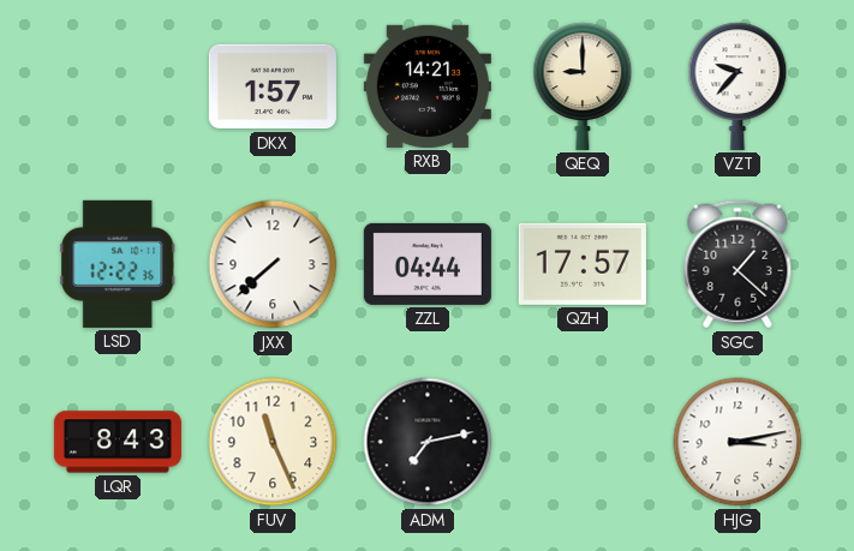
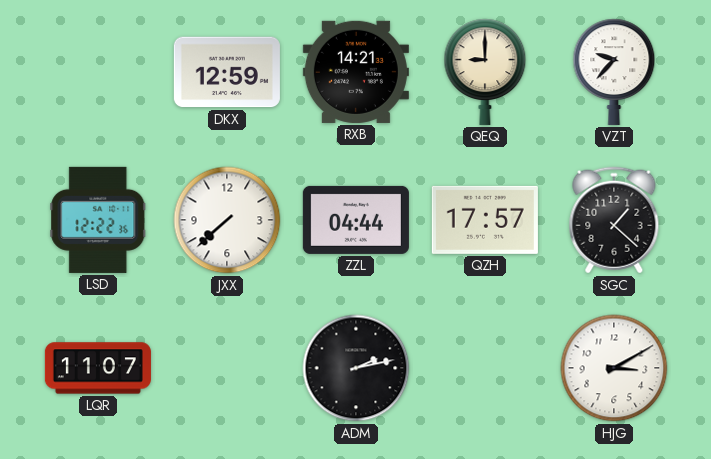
DKX: 1:57 -> 12:59 (227, 72)
LQR: 8:43 -> 11:07 (98, 368)
FUV: 11:26 -> none (273, 442)
ADM: 7:13 -> 2:13 (356, 368)
HJG: 3:13 -> 3:10 (614, 368)
